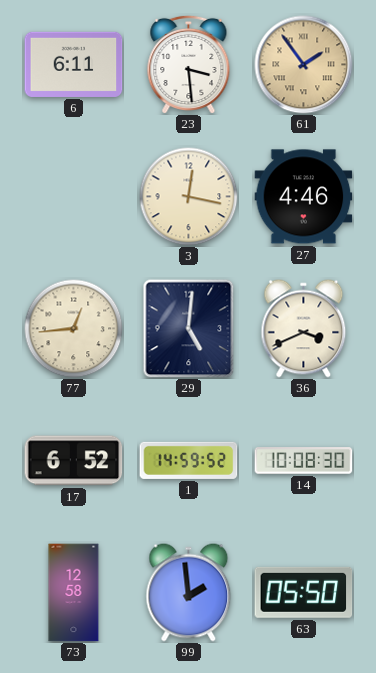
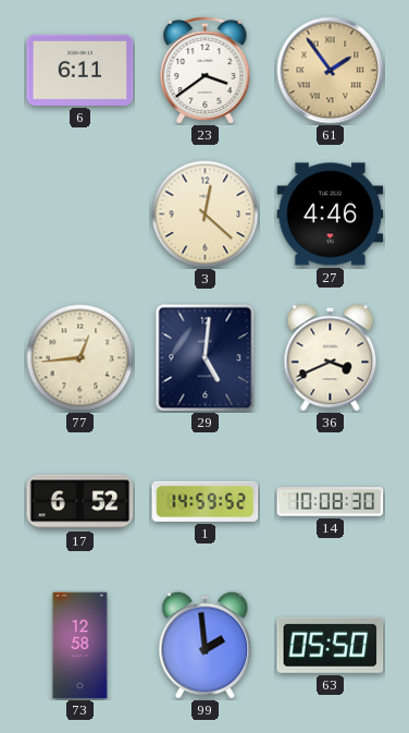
23: 3:29 -> 3:39 (206, 70)
3: 12:17 -> 12:22 (206, 215)
